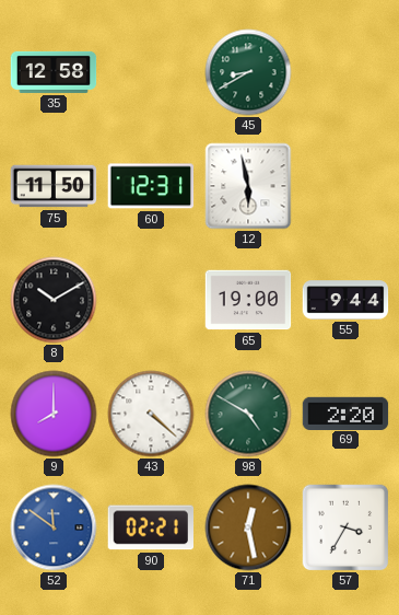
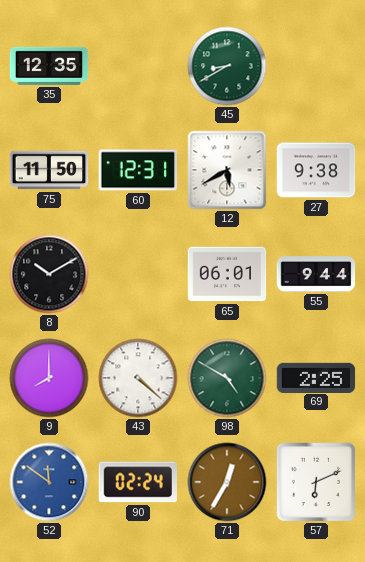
35: 12:58 -> 12:35 (49, 66)
12: 5:58 -> 5:40 (227, 170)
27: none -> 9:38 (316, 170)
65: 19:00 -> 06:01 (227, 274)
69: 2:20 -> 2:25 (316, 377)
90: 02:21 -> 02:24 (137, 482)
71: 12:28 -> 12:35 (227, 482)
57: 3:35 -> 6:11 (316, 482)
